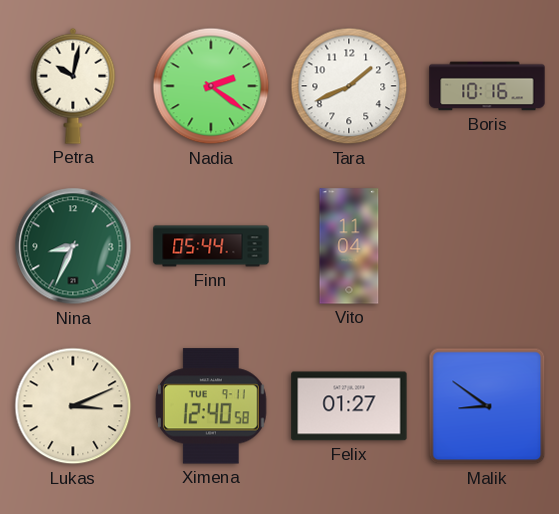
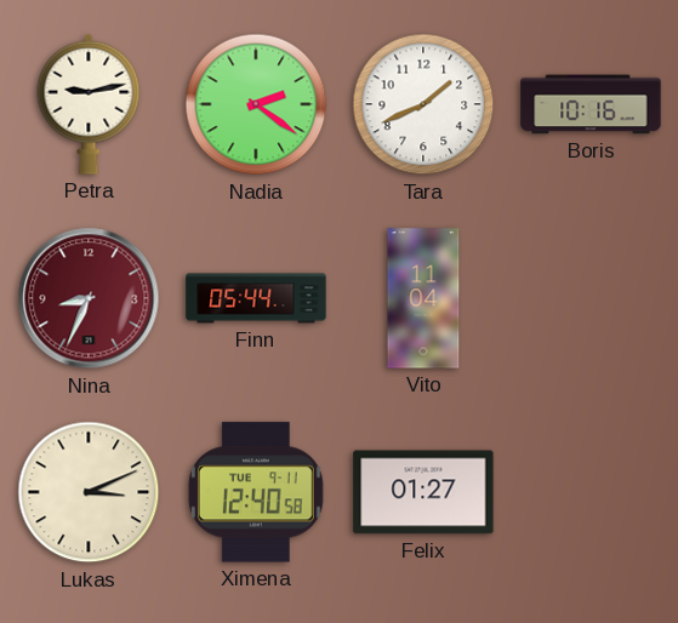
Petra: 10:02 -> 9:13 (89, 104)
Nina dial: green -> burgundy (89, 298)
Malik: 8:51 -> none (487, 406)
